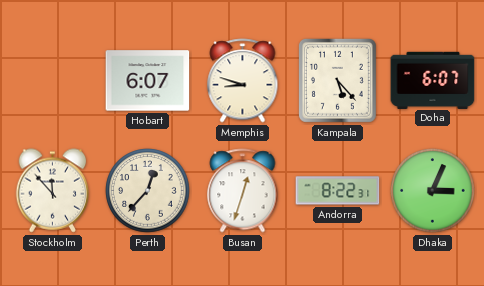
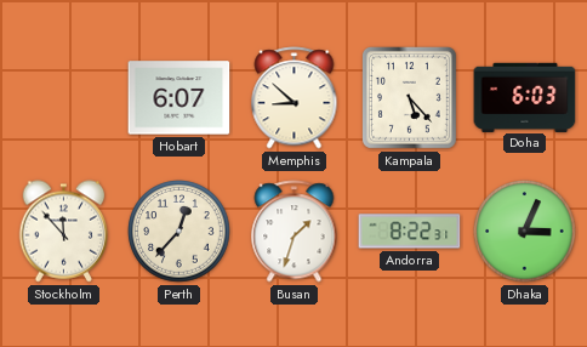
Memphis: 8:48 -> 8:52 (295, 98)
Doha: 6:07 -> 6:03 (525, 97)
Busan: 12:33 -> 1:33 (295, 232)
